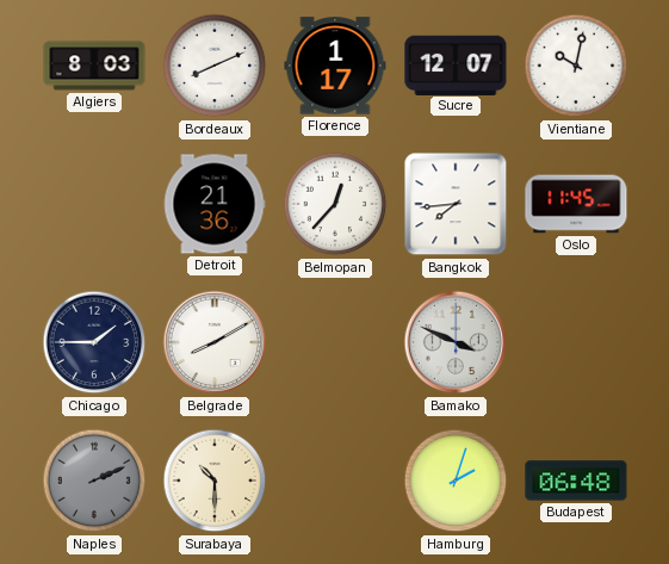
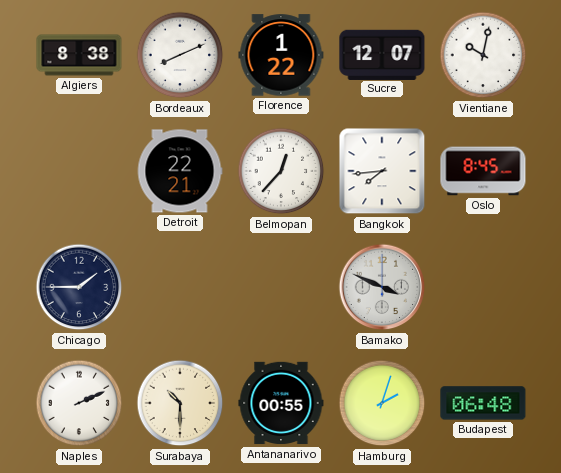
Algiers: 8:03 -> 8:38 (79, 55)
Florence: 1:17 -> 1:22 (281, 55)
Detroit: 21:36 -> 22:21 (180, 171)
Oslo: 11:45 -> 8:45 (483, 171)
Belgrade: 8:10 -> none (215, 342)
Naples dial: grey -> white (79, 403)
Antananarivo: none -> 00:55 (281, 403)
